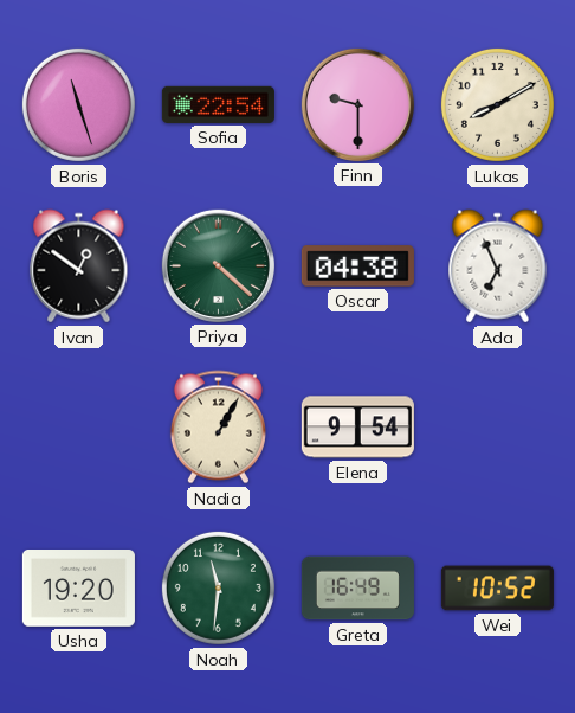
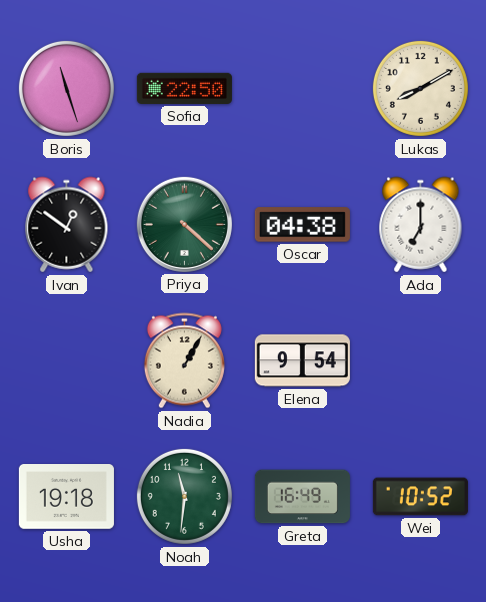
Sofia: 22:54 -> 22:50 (184, 88)
Finn: 9:30 -> none (357, 104)
Ada: 6:56 -> 7:00 (421, 225)
Usha: 19:20 -> 19:18 (66, 497)
